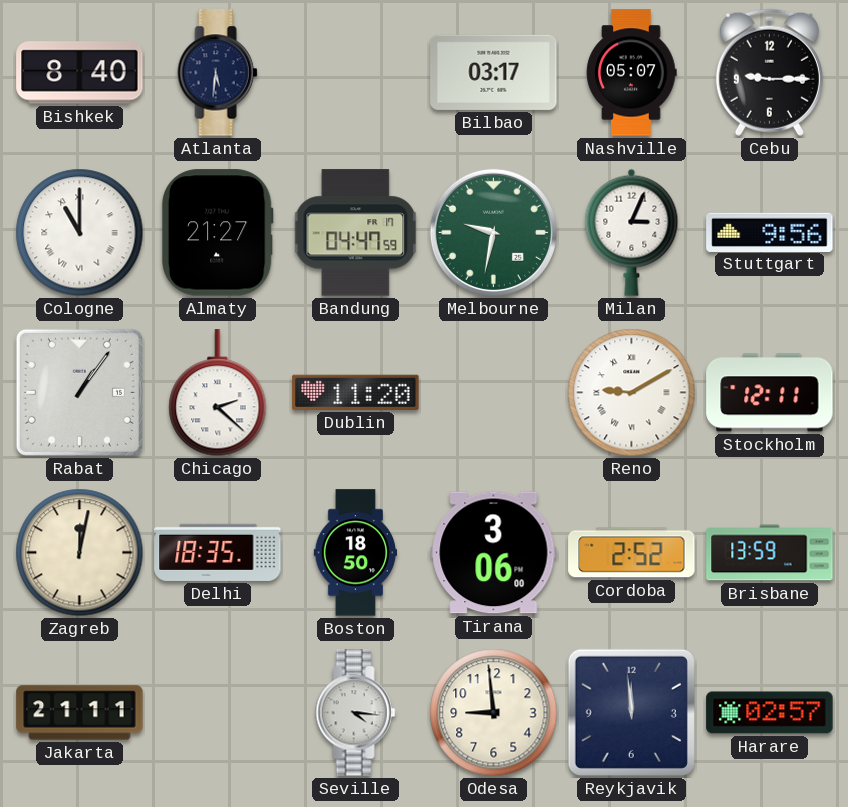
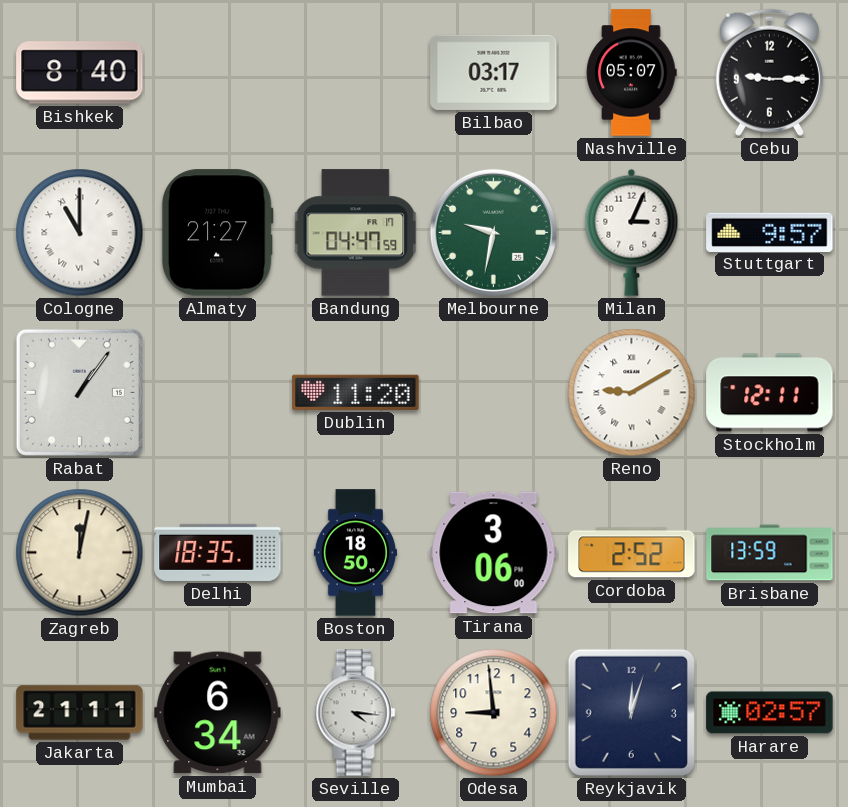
Atlanta: 5:31 -> none (218, 73)
Stuttgart: 9:56 -> 9:57 (770, 232)
Chicago: 2:22 -> none (218, 393)
Mumbai: none -> 6:34 (218, 713)
Reykjavik: 11:59 -> 12:03 (631, 712)
